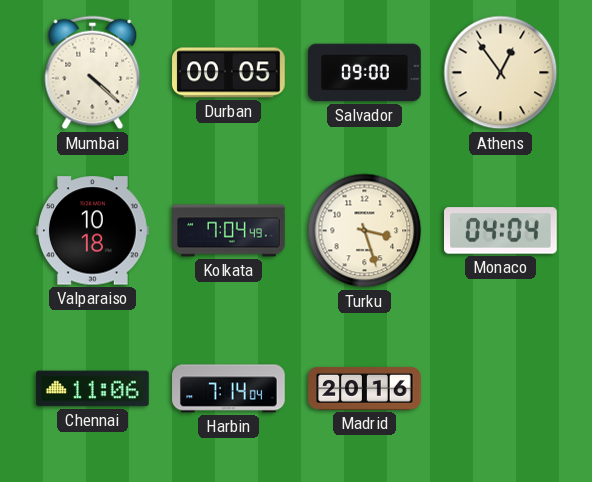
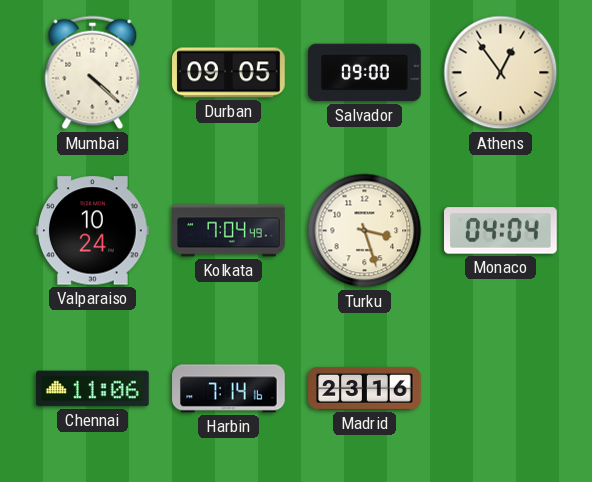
Durban: 00:05 -> 09:05 (229, 73)
Valparaiso: 10:18 -> 10:24 (93, 231)
Harbin: 7:14:04 -> 7:14:16 (229, 389)
Madrid: 20:16 -> 23:16 (365, 388)
